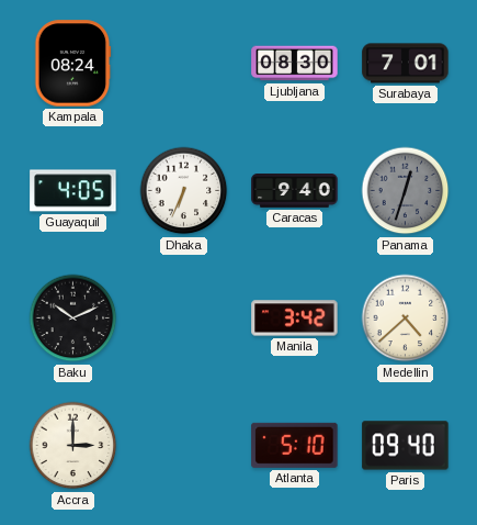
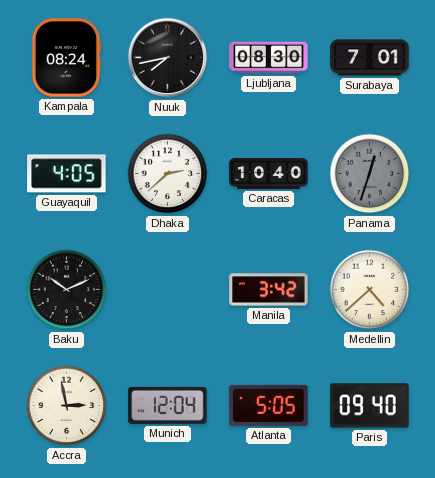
Nuuk: none -> 7:43 (168, 58)
Dhaka: 6:34 -> 2:38 (168, 174)
Caracas: 9:40 -> 10:40 (269, 174)
Accra: 3:00 -> 2:58 (67, 406)
Munich: none -> 12:04 (168, 405)
Atlanta: 5:10 -> 5:05 (269, 405)
